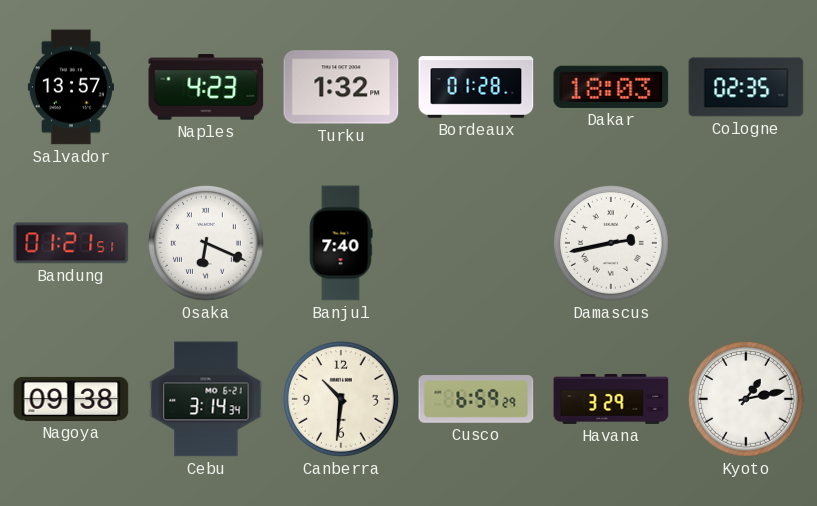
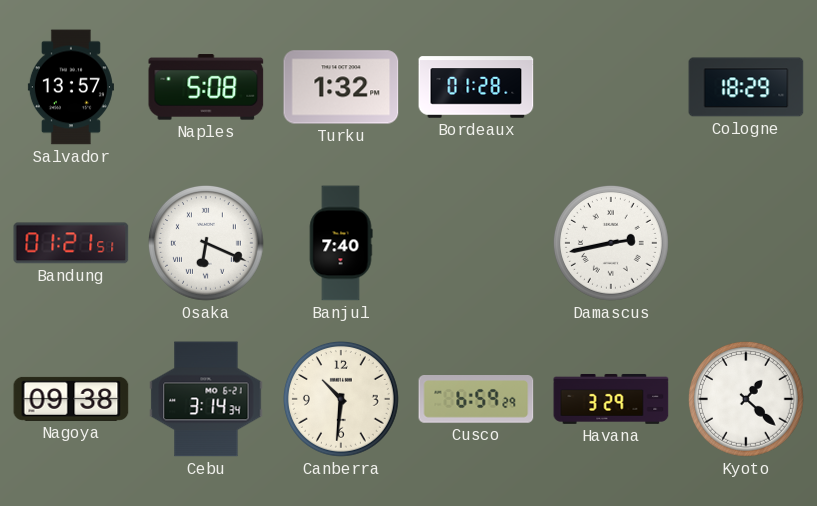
Naples: 4:23 -> 5:08 (206, 87)
Dakar: 18:03 -> none (611, 87)
Cologne: 02:35 -> 18:29 (746, 87)
Kyoto: 1:13 -> 1:22 (747, 400)
